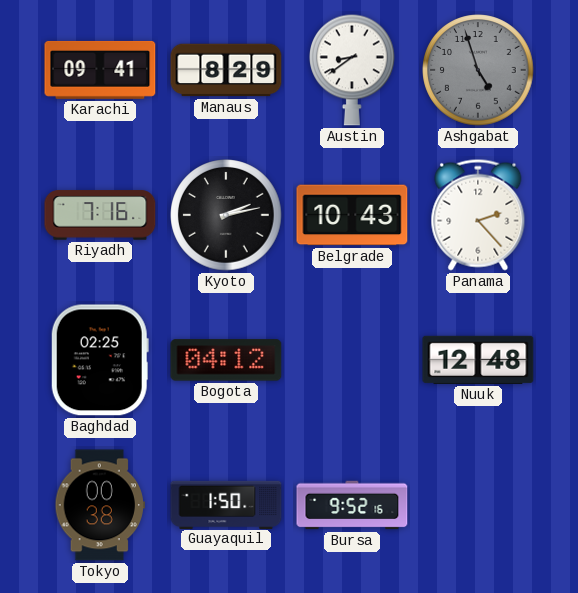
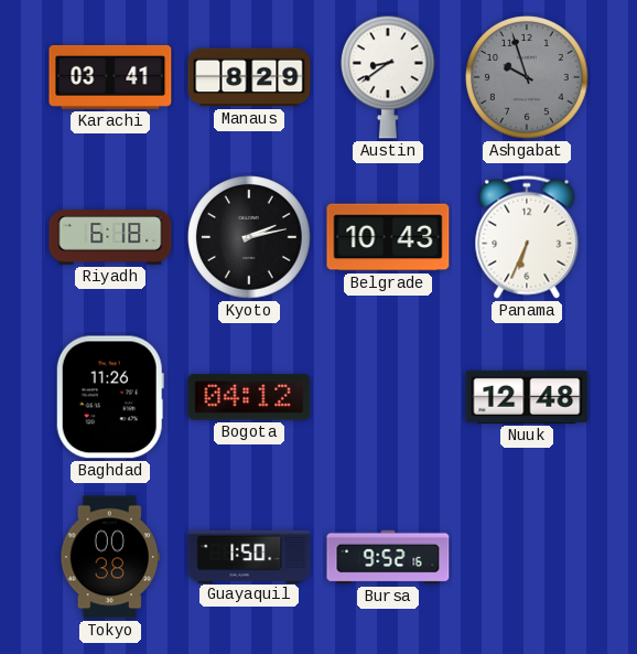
Karachi: 09:41 -> 03:41 (110, 77)
Ashgabat: 4:57 -> 9:57 (527, 77)
Riyadh: 7:16 -> 6:18 (110, 237)
Panama: 2:23 -> 6:34 (527, 237)
Baghdad: 02:25 -> 11:26 (110, 397)
